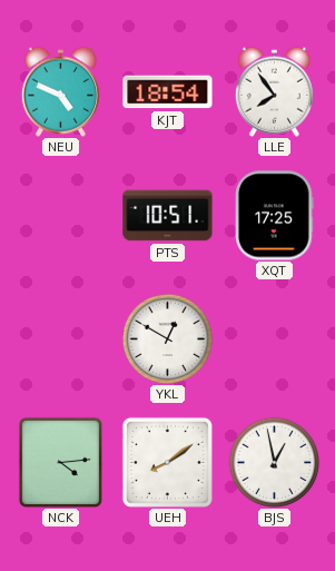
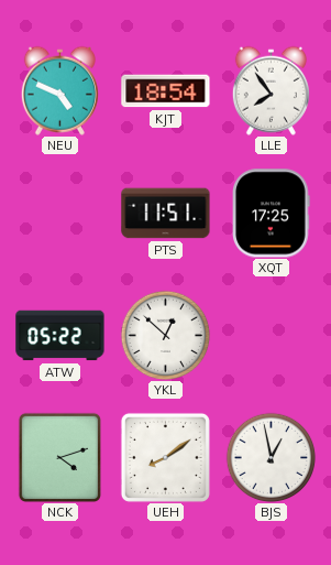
PTS: 10:51 -> 11:51 (166, 214)
ATW: none -> 05:22 (60, 336)
YKL: 12:50 -> 12:52 (165, 335)
NCK: 4:14 -> 4:12 (59, 457)
